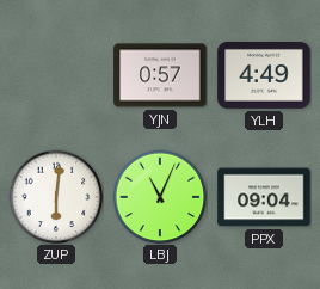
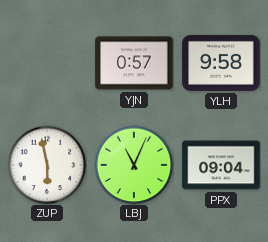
YLH: 4:49 -> 9:58 (221, 63)
ZUP: 6:01 -> 5:58 (47, 165)
